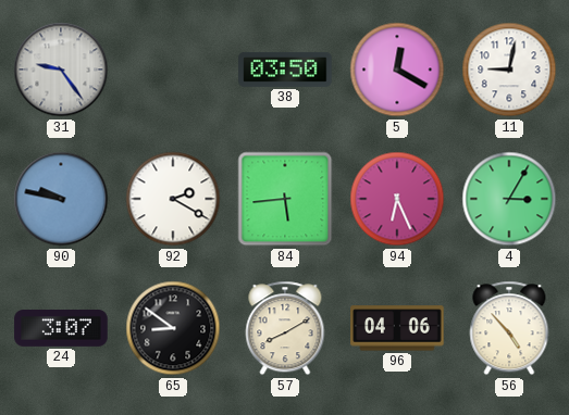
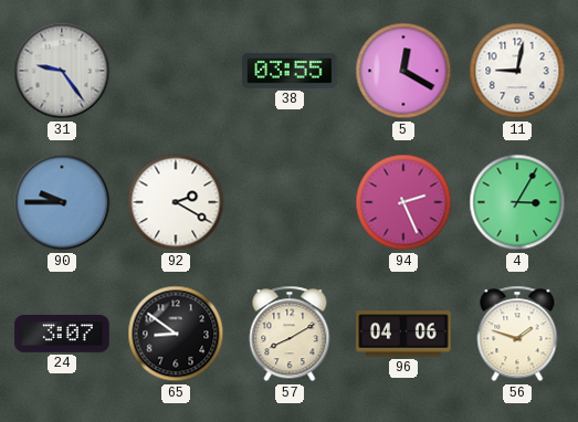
38: 03:50 -> 03:55 (290, 71)
90: 9:47 -> 9:45 (62, 202)
84: 5:44 -> none (285, 199)
94: 6:26 -> 2:26 (403, 202)
56: 4:53 -> 1:48 (517, 334)
